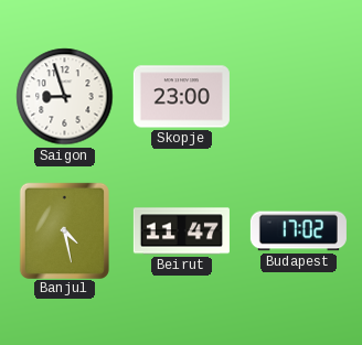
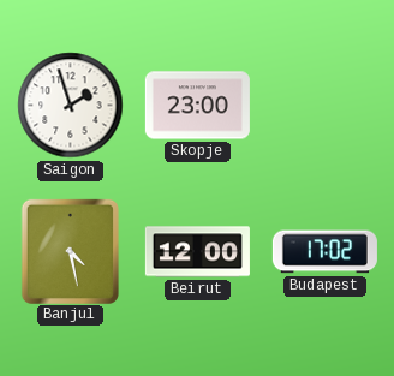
Saigon: 8:57 -> 1:57 (71, 106)
Beirut: 11:47 -> 12:00 (197, 252)
